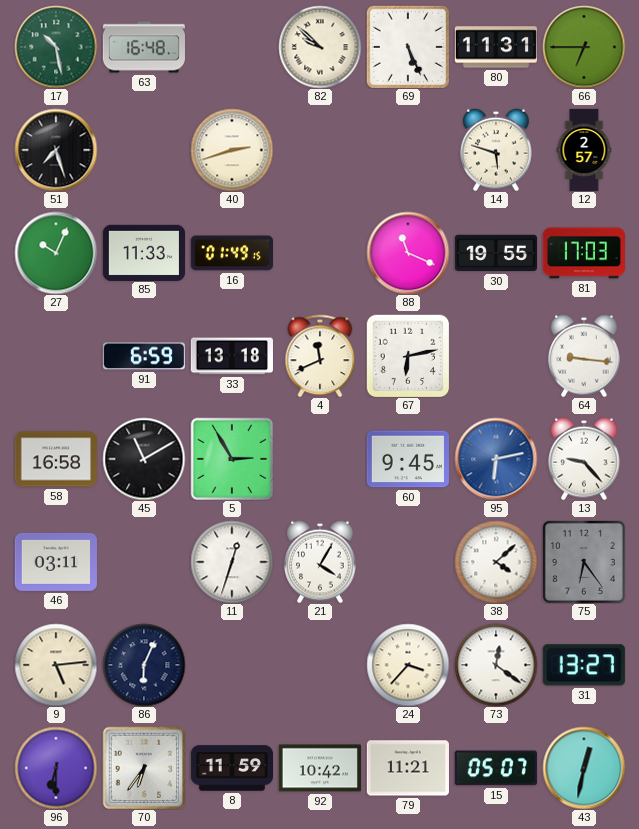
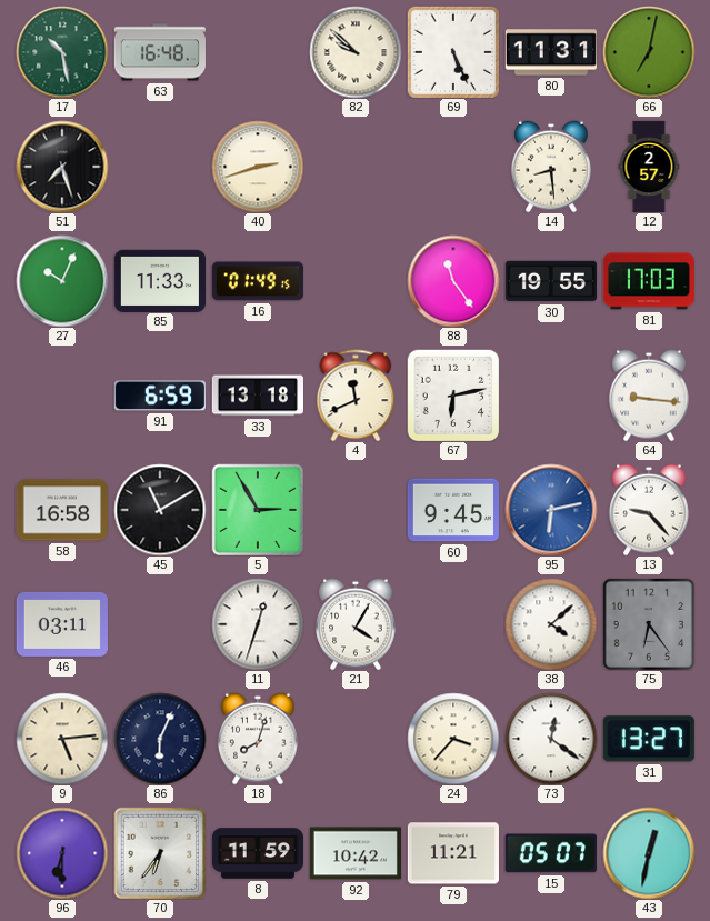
66: 6:45 -> 7:02 (649, 52)
14: 5:48 -> 8:29 (551, 167)
88: 11:19 -> 11:24 (453, 281)
18: none -> 8:03 (258, 739)
